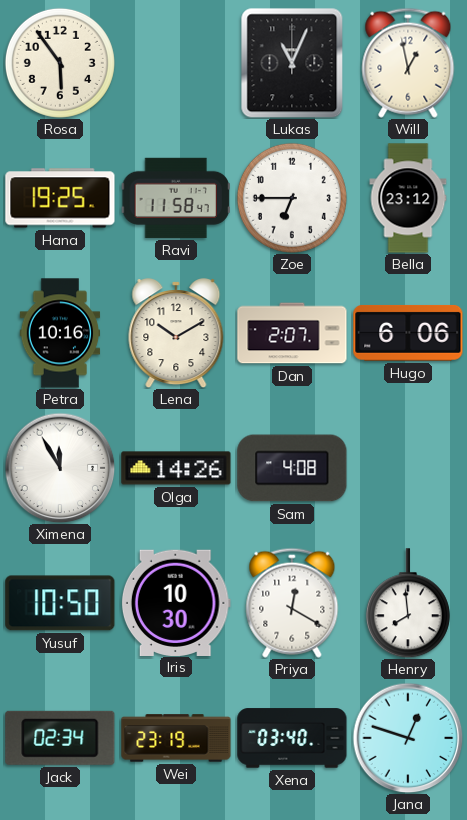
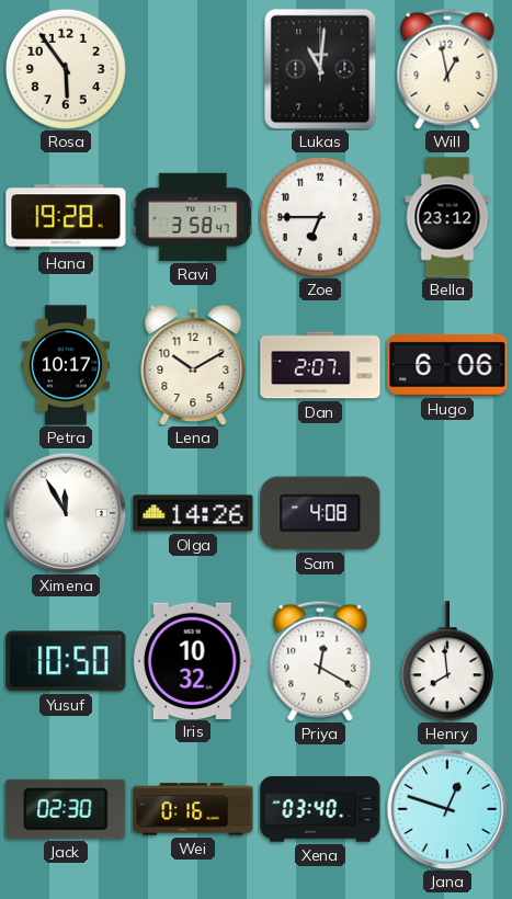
Lukas: 11:04 -> 11:01 (320, 69)
Hana: 19:25 -> 19:28 (66, 217)
Ravi: 11:58 -> 3:58 (193, 217)
Petra: 10:16 -> 10:17 (66, 365)
Iris: 10:30 -> 10:32 (193, 660)
Jack: 02:34 -> 02:30 (66, 809)
Wei: 23:19 -> 0:16 (193, 809)
